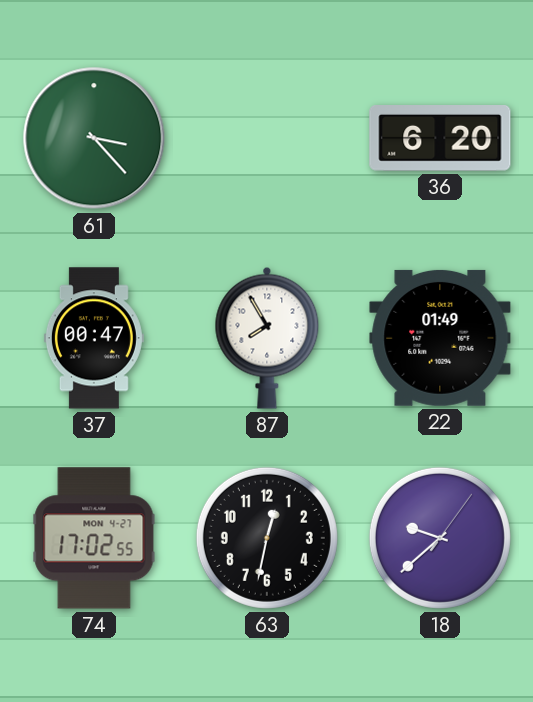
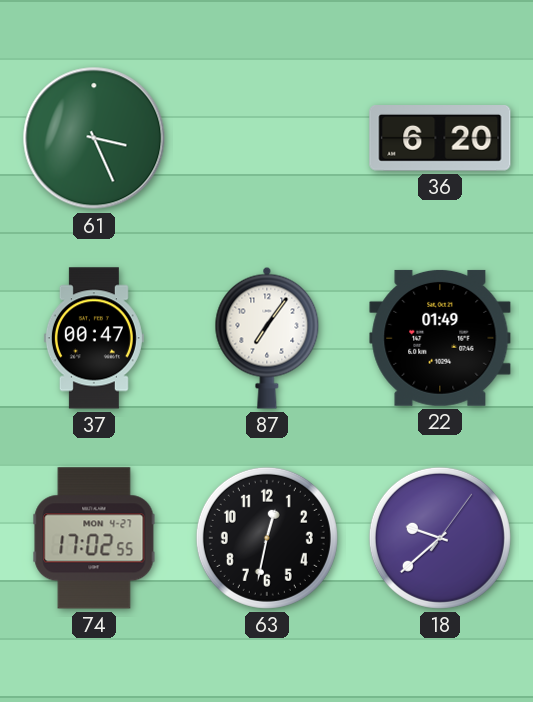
61: 3:23 -> 3:26 (94, 138)
87: 7:55 -> 7:06 (267, 338)
